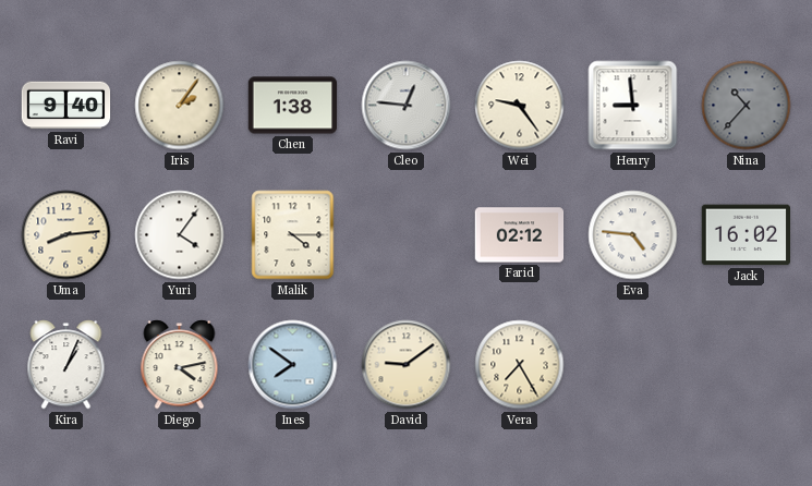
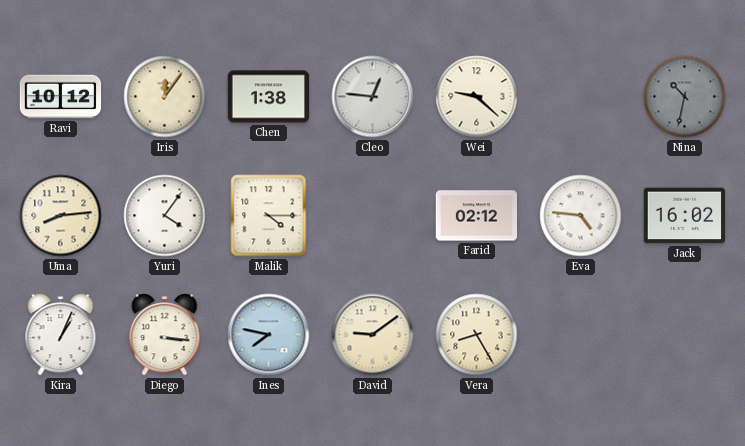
Ravi: 9:40 -> 10:12 (61, 97)
Iris: 2:06 -> 12:06 (165, 97)
Wei: 9:24 -> 9:22 (477, 97)
Henry: 8:59 -> none (633, 106)
Nina: 10:37 -> 10:32 (685, 97)
Diego: 4:13 -> 3:16 (165, 335)
Ines: 7:51 -> 7:47 (269, 335)
Vera: 7:25 -> 8:25 (477, 335)
